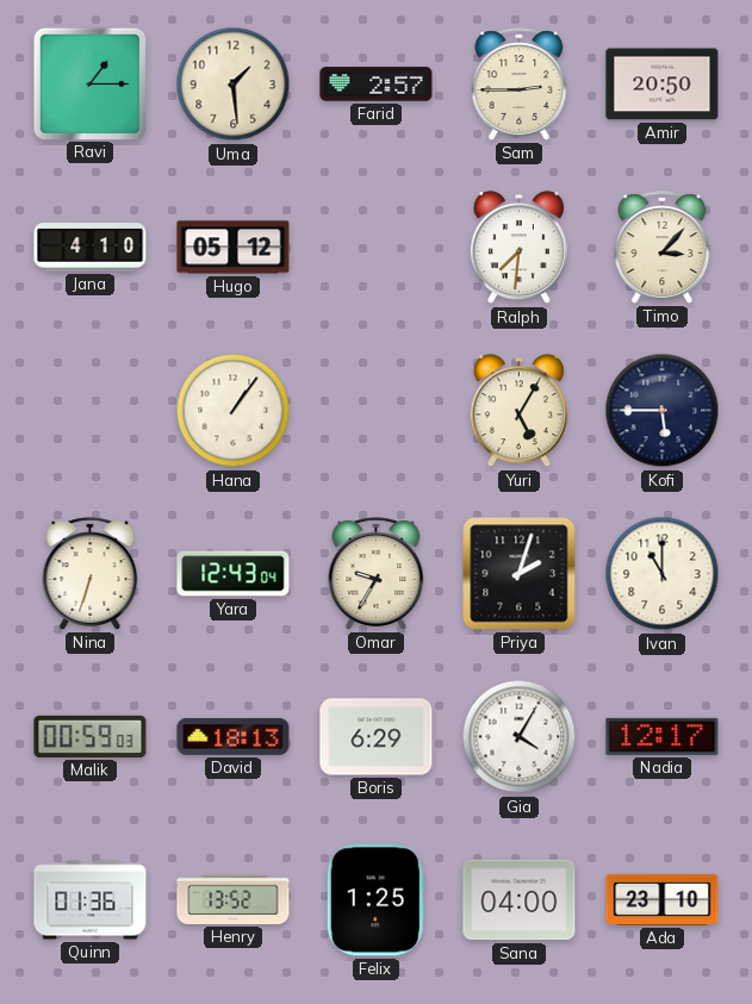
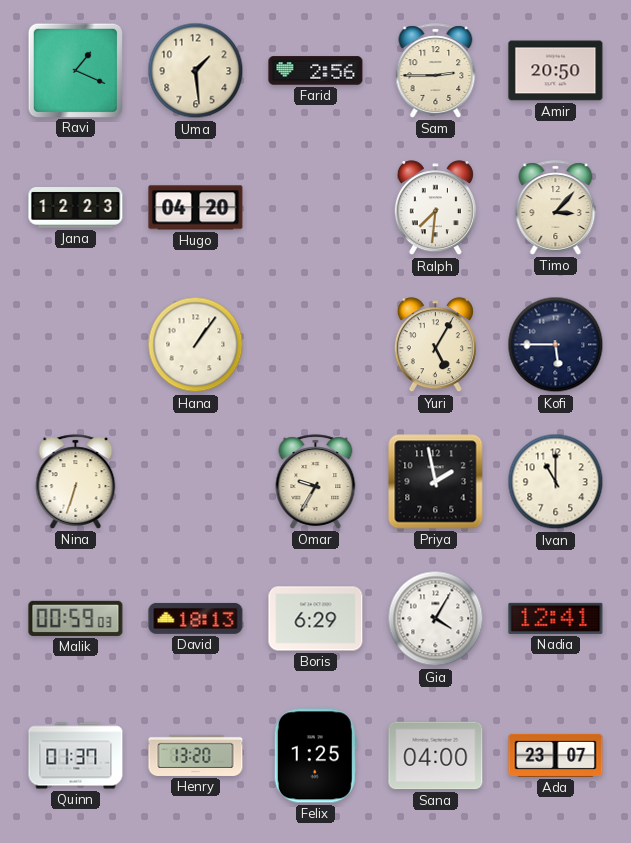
Ravi: 1:15 -> 1:19 (75, 70)
Farid: 2:57 -> 2:56 (316, 71)
Jana: 4:10 -> 12:23 (76, 208)
Hugo: 05:12 -> 04:20 (196, 208)
Yara: 12:43 -> none (234, 574)
Priya: 2:03 -> 1:58 (436, 482)
Nadia: 12:17 -> 12:41 (556, 618)
Quinn: 01:36 -> 01:37 (76, 756)
Henry: 13:52 -> 13:20 (196, 755)
Ada: 23:10 -> 23:07 (556, 755)
